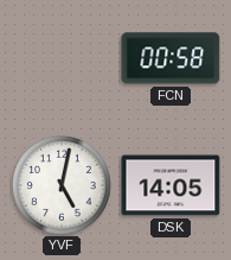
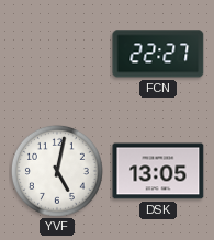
FCN: 00:58 -> 22:27 (158, 54)
DSK: 14:05 -> 13:05 (158, 171)
